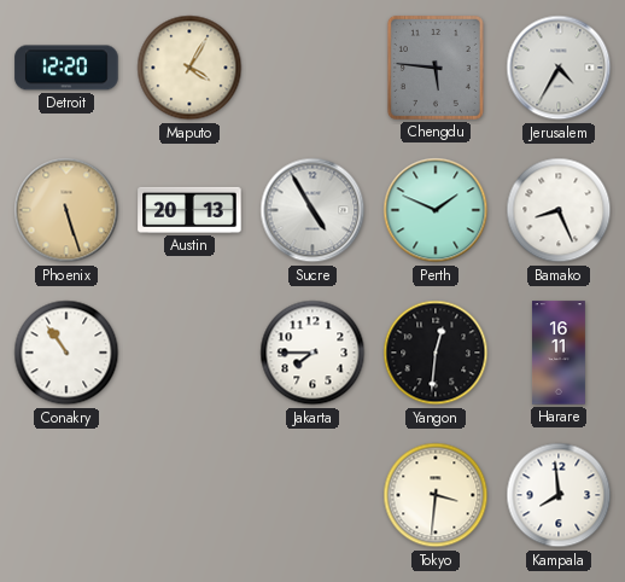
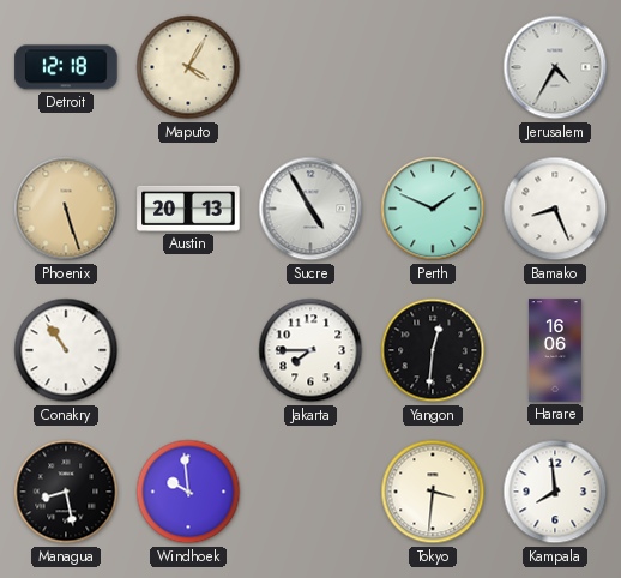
Detroit: 12:20 -> 12:18 (66, 67)
Chengdu: 5:46 -> none (436, 68)
Harare: 16:11 -> 16:06 (555, 350)
Managua: none -> 8:28 (66, 492)
Windhoek: none -> 9:59 (188, 492)
